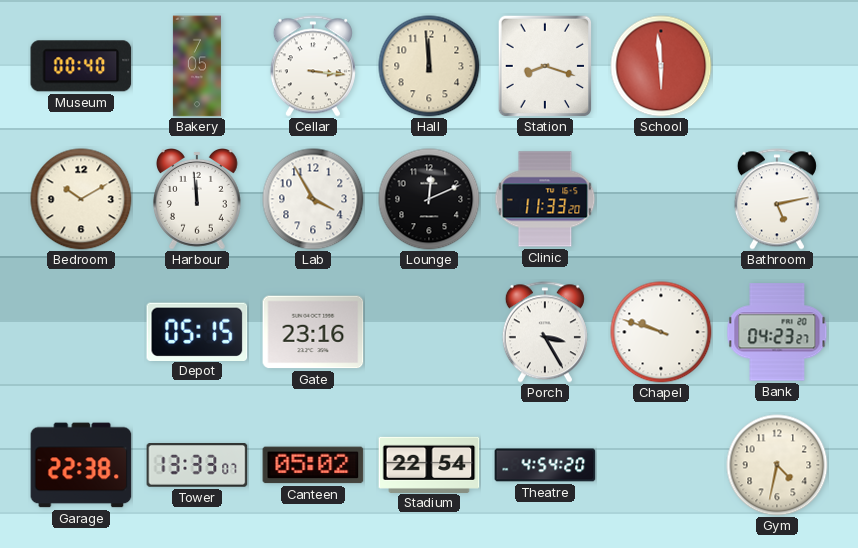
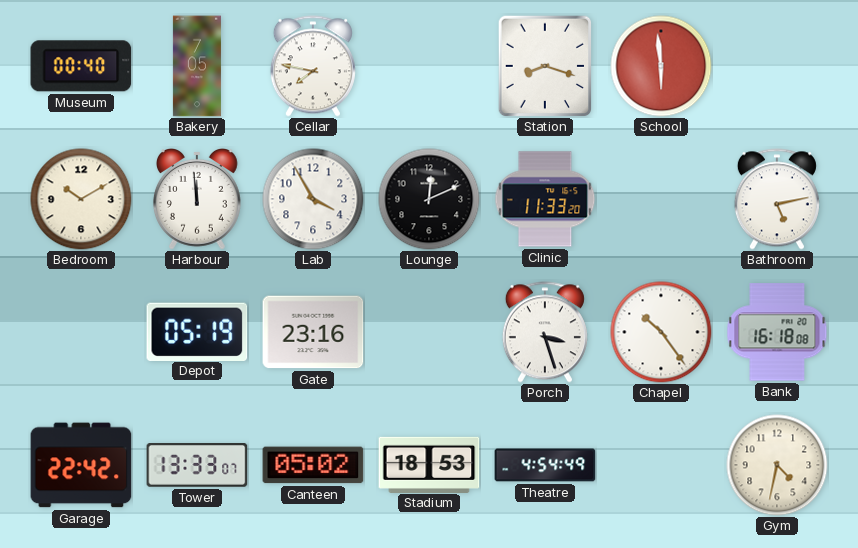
Cellar: 3:16 -> 7:47 (313, 66)
Hall: 11:59 -> none (429, 66)
Depot: 05:15 -> 05:19 (197, 331)
Porch: 3:25 -> 3:27 (545, 332)
Chapel: 9:48 -> 10:24 (661, 332)
Bank: 04:23 -> 16:18 (777, 332)
Garage: 22:38 -> 22:42 (81, 465)
Stadium: 22:54 -> 18:53 (429, 464)
Theatre: 4:54:20 -> 4:54:49 (545, 465)
